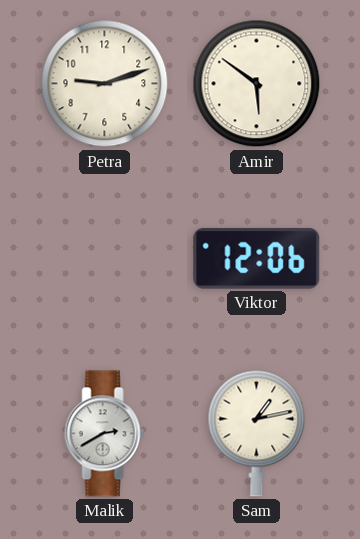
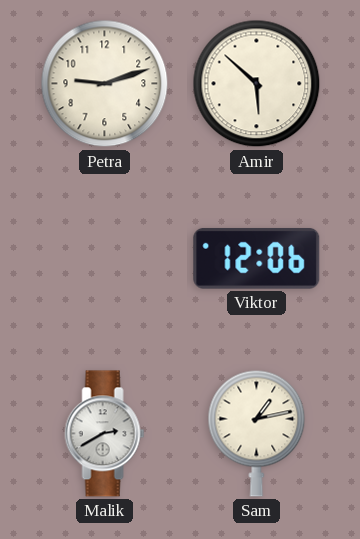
Amir: 5:51 -> 5:52 (257, 84)
